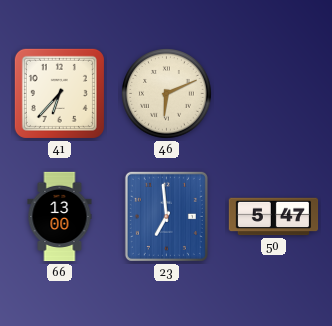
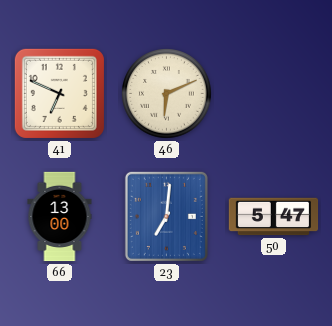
41: 6:37 -> 6:49 (59, 93)
23: 6:59 -> 7:01 (166, 216)
